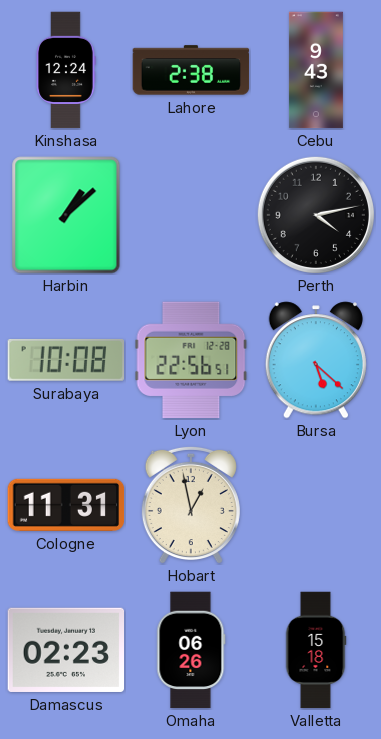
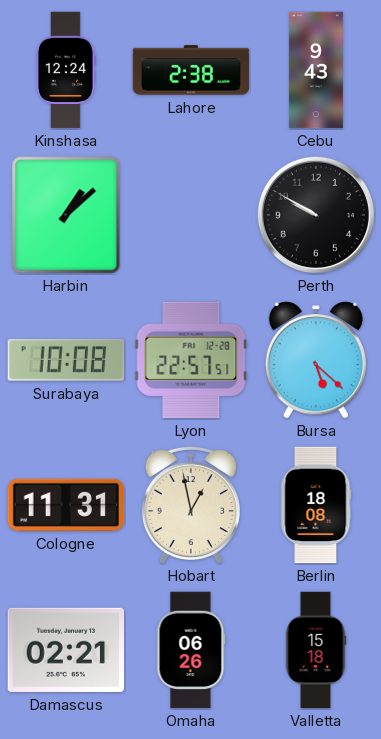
Perth: 4:13 -> 9:50 (316, 215)
Lyon: 22:56 -> 22:57 (191, 360)
Berlin: none -> 18:08 (316, 505)
Damascus: 02:23 -> 02:21 (66, 650)
